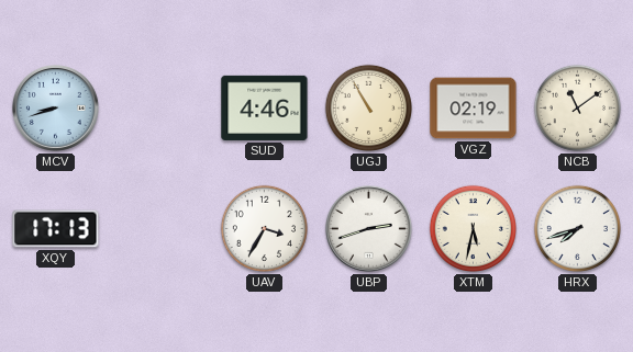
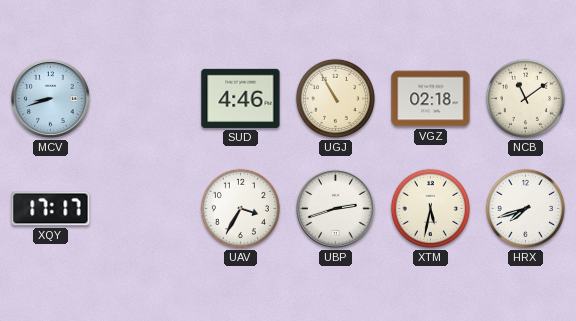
VGZ: 02:19 -> 02:18 (431, 99)
XQY: 17:13 -> 17:17 (51, 209)
